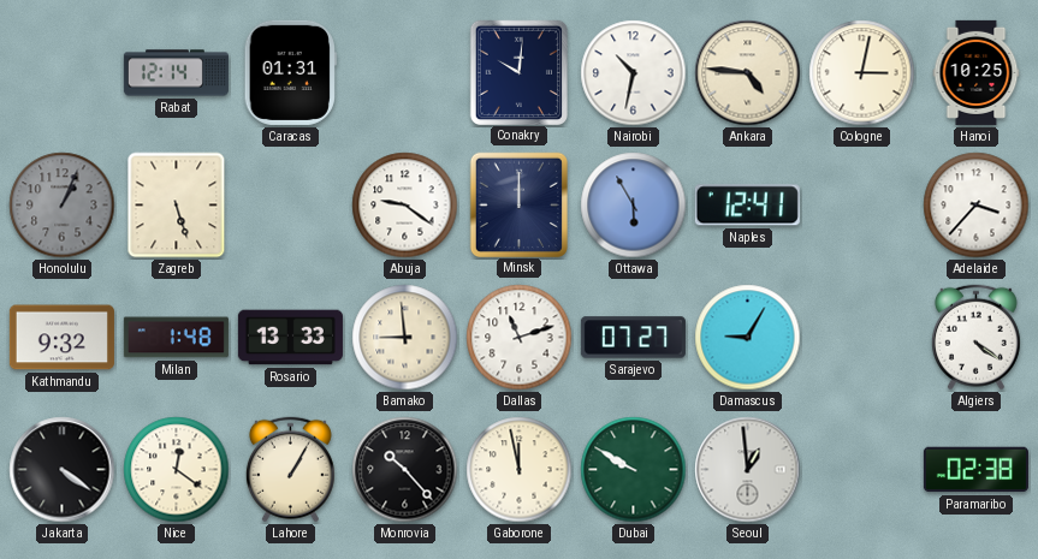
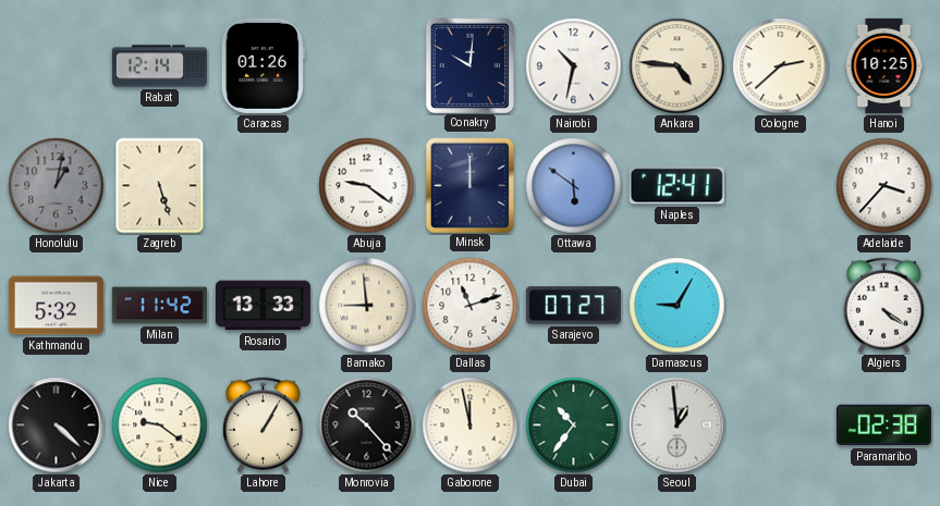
Caracas: 01:31 -> 01:26 (263, 65)
Cologne: 3:02 -> 2:38 (781, 66)
Honolulu: 1:04 -> 1:02 (57, 186)
Ottawa: 5:55 -> 5:51 (574, 186)
Kathmandu: 9:32 -> 5:32 (56, 306)
Milan: 1:48 -> 11:42 (159, 306)
Jakarta: 4:21 -> 4:22 (57, 425)
Nice: 12:21 -> 9:21 (160, 425)
Dubai: 9:50 -> 10:36 (574, 425)
